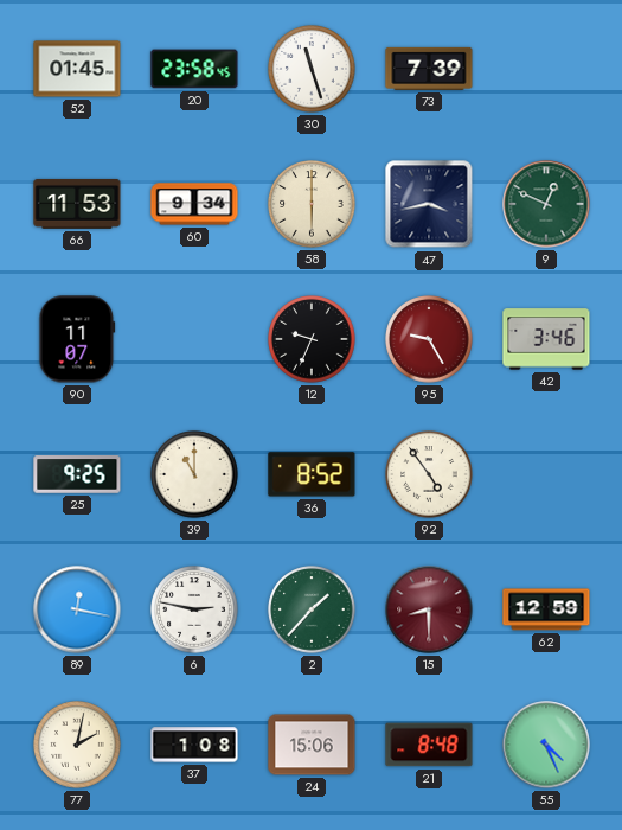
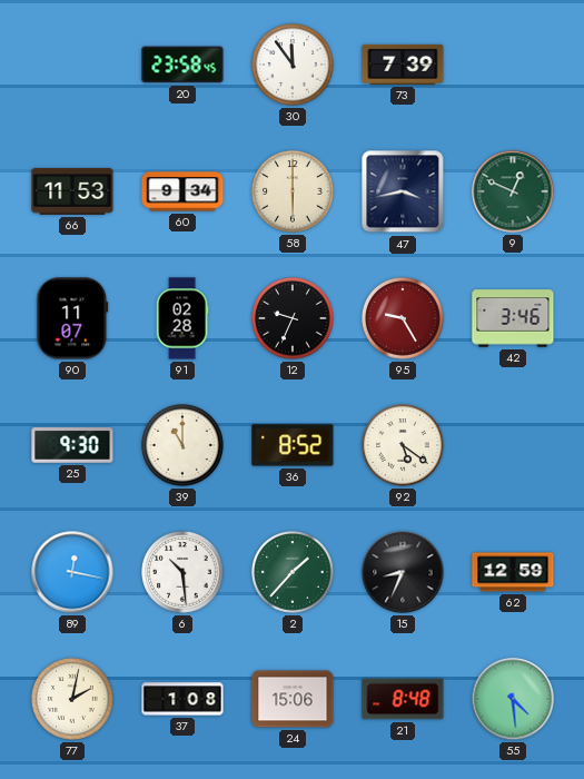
52: 01:45 -> none (77, 69)
30: 11:27 -> 11:54 (293, 65)
91: none -> 02:28 (182, 318)
25: 9:25 -> 9:30 (72, 445)
92: 4:54 -> 5:21 (403, 445)
6: 2:47 -> 10:29 (182, 572)
15: 8:30 -> 8:34 (403, 572)
15 dial: burgundy -> black (403, 572)
55: 4:26 -> 4:29 (513, 699)
